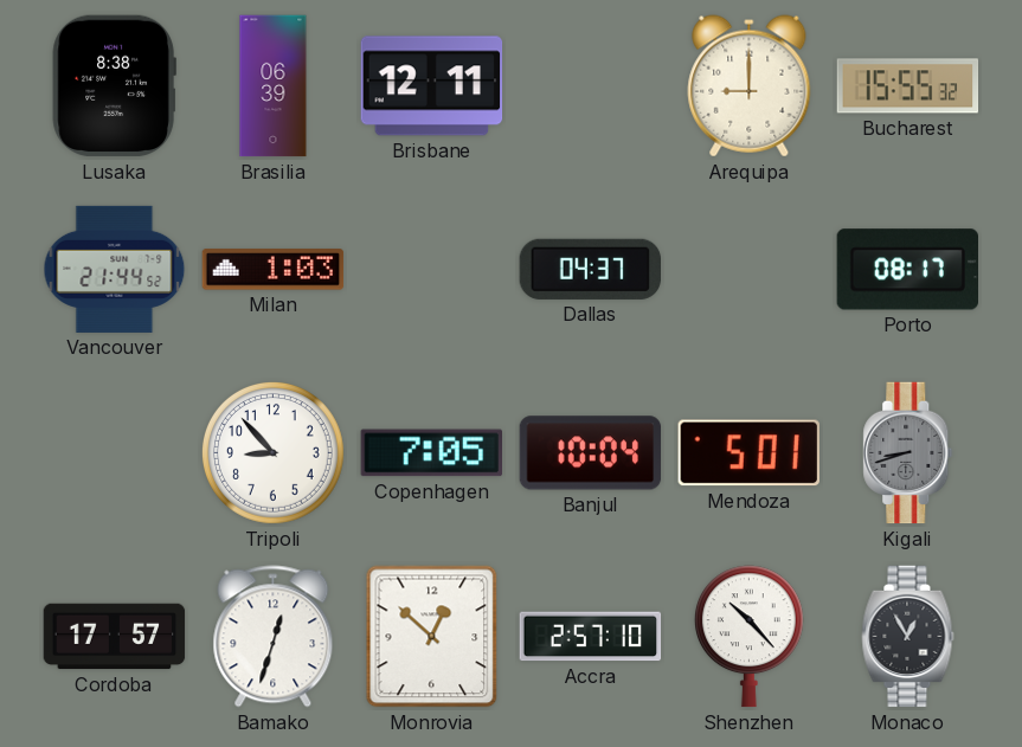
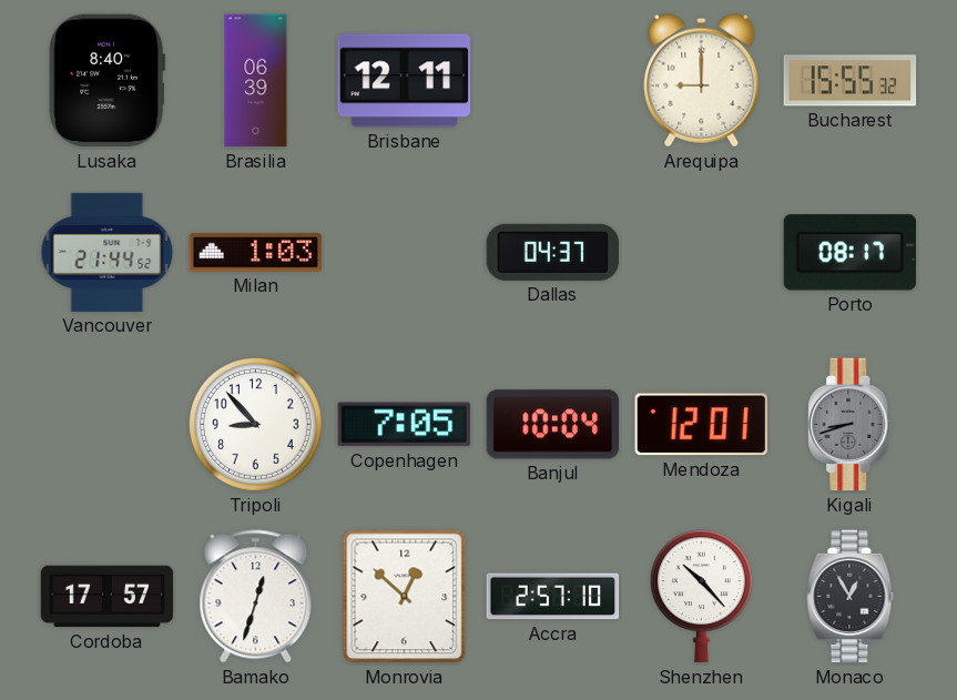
Lusaka: 8:38 -> 8:40 (106, 81)
Mendoza: 5:01 -> 12:01 (701, 425)
